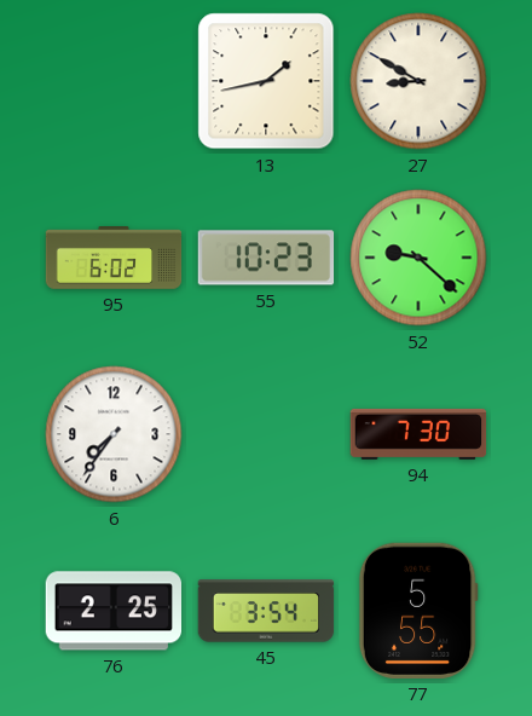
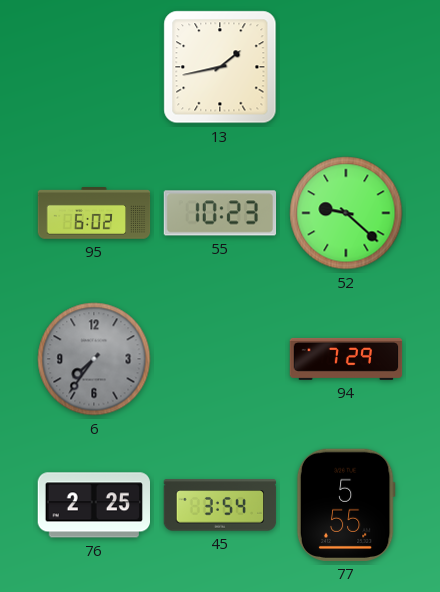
27: 8:50 -> none (418, 81)
6 dial: white -> grey (94, 359)
94: 7:30 -> 7:29 (346, 359)
